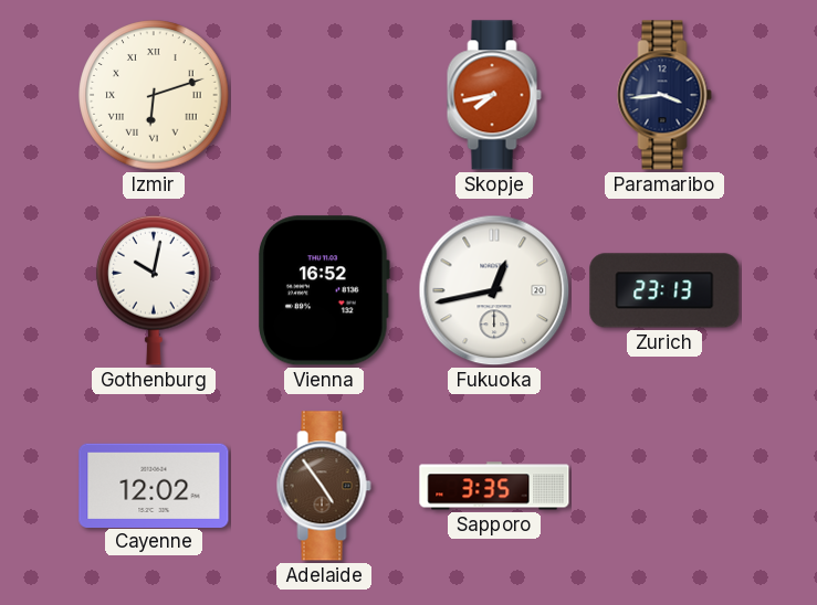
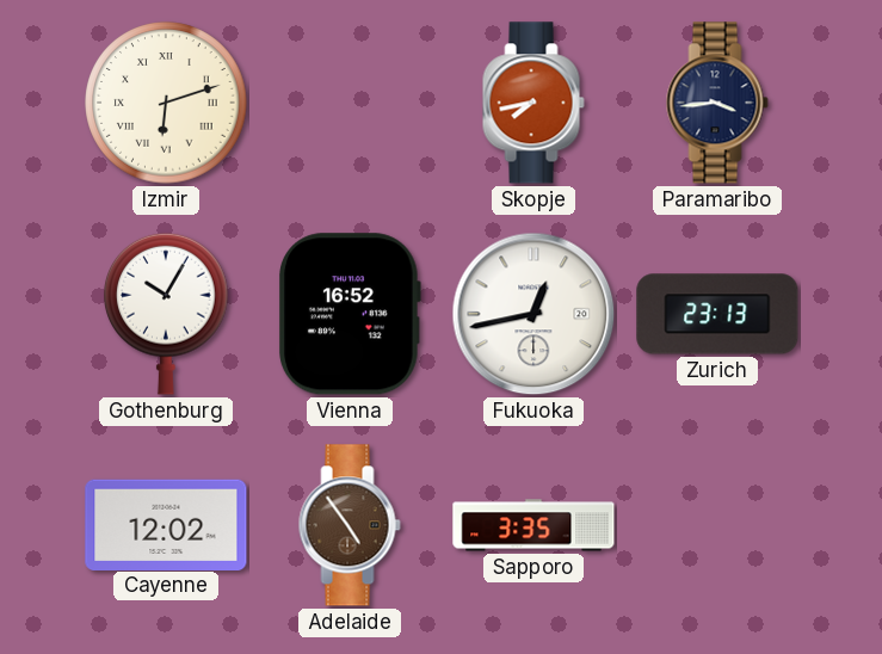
Gothenburg: 10:02 -> 10:05 (166, 314)
